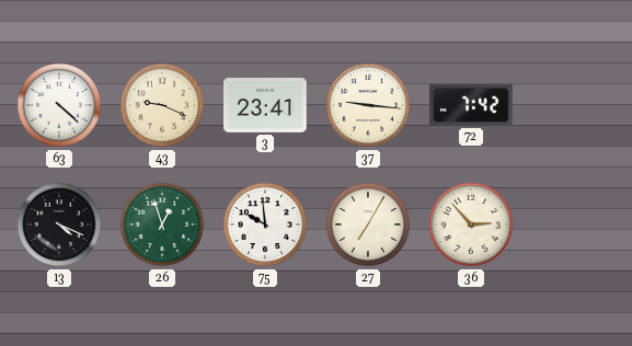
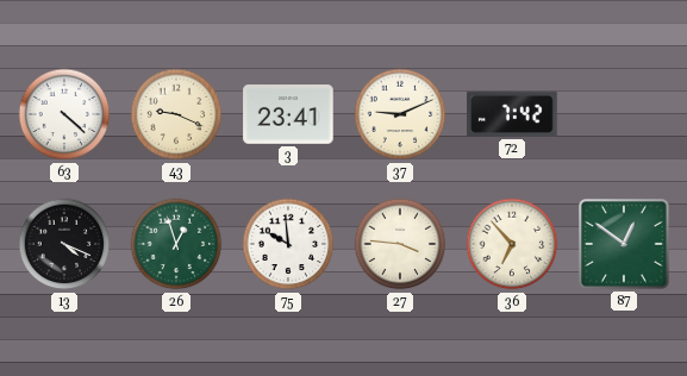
37: 9:16 -> 9:11 (400, 114)
27: 7:05 -> 3:46 (400, 244)
36: 2:53 -> 6:53 (512, 244)
87: none -> 12:51 (624, 244)
